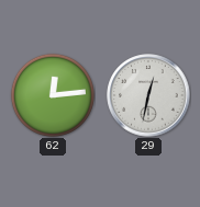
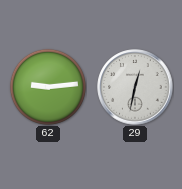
62: 12:14 -> 9:14 (48, 87)
